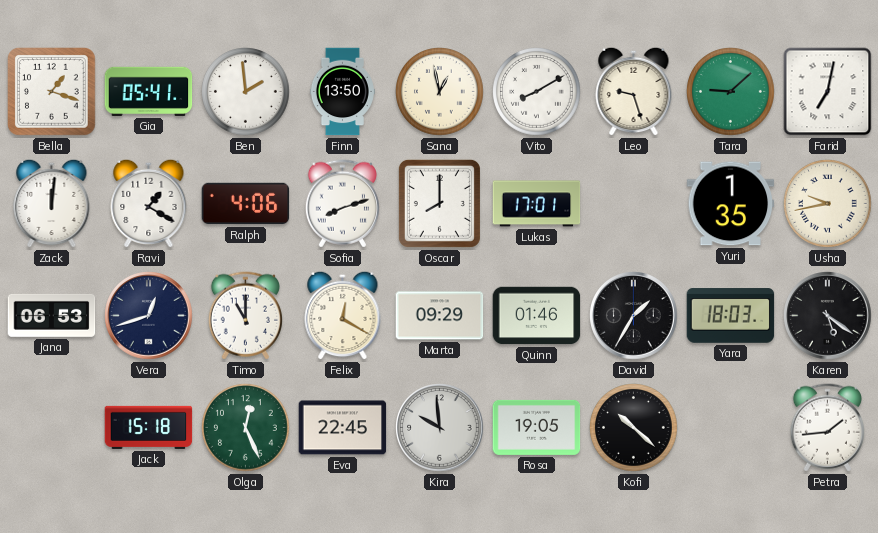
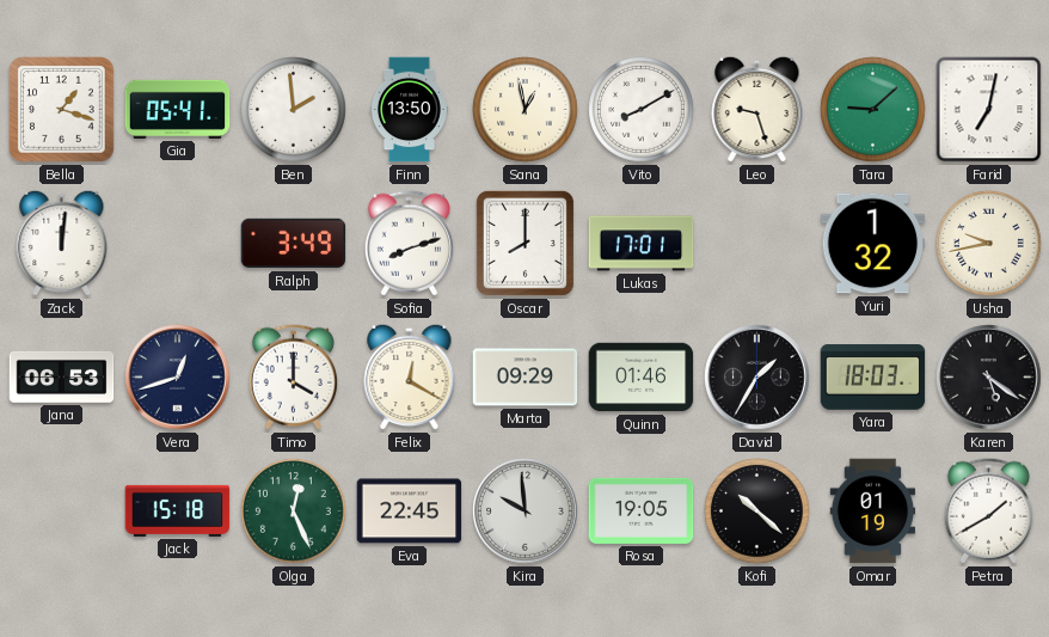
Ravi: 1:20 -> none (149, 203)
Ralph: 4:06 -> 3:49 (294, 244)
Yuri: 1:35 -> 1:32 (873, 244)
Timo: 11:00 -> 4:00 (293, 378)
Omar: none -> 01:19 (873, 512)
Petra: 1:44 -> 1:40 (988, 512)
